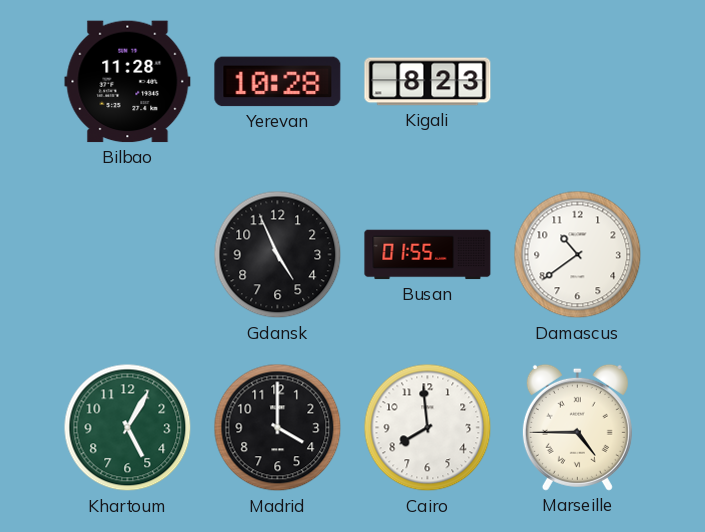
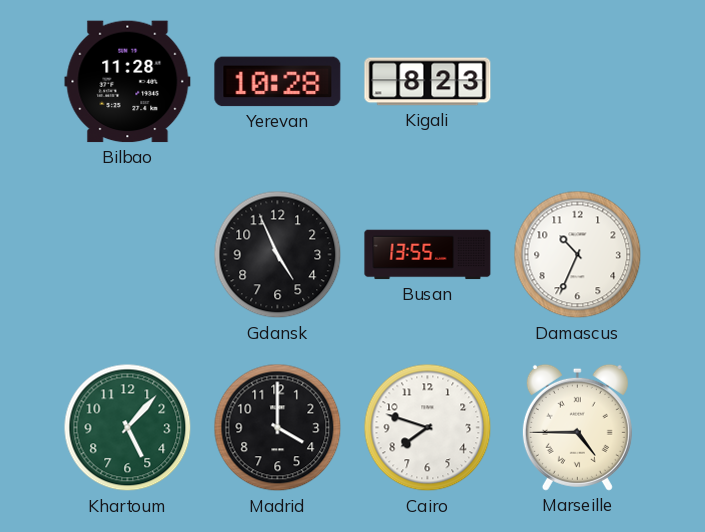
Busan: 01:55 -> 13:55 (428, 255)
Damascus: 10:39 -> 10:34 (578, 255)
Khartoum: 5:05 -> 5:07 (128, 428)
Cairo: 7:59 -> 7:48 (428, 428)
